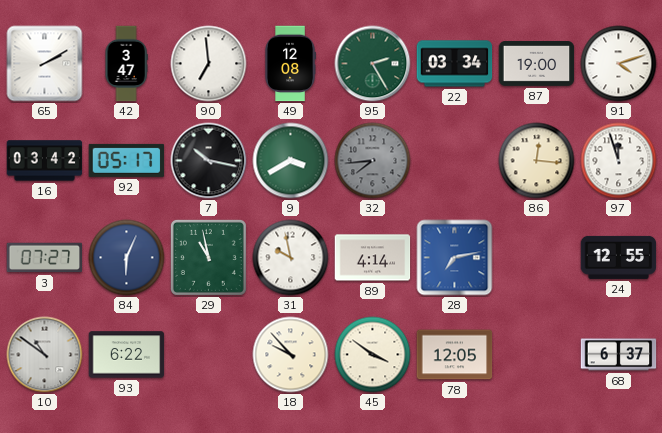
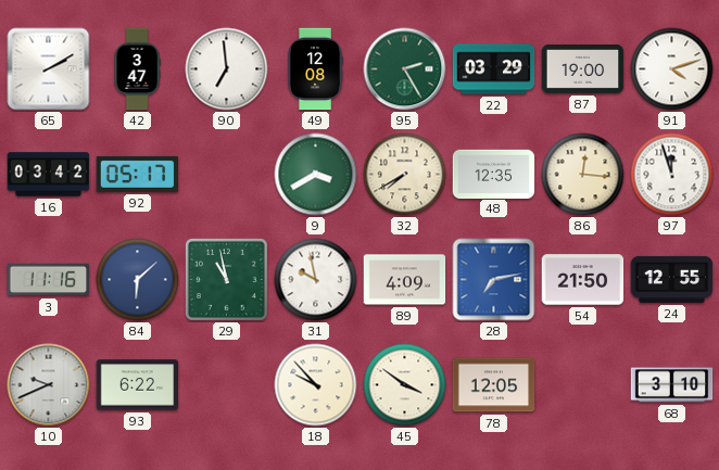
22: 03:34 -> 03:29 (494, 69)
7: 10:17 -> none (209, 161)
32: 7:44 -> 7:40 (405, 175)
32 dial: grey -> cream (405, 175)
48: none -> 12:35 (494, 174)
3: 07:27 -> 11:16 (49, 280)
84: 6:04 -> 6:08 (138, 280)
89: 4:14 -> 4:09 (405, 280)
54: none -> 21:50 (583, 280)
10: 10:51 -> 9:41 (49, 385)
68: 6:37 -> 3:10 (672, 385)
